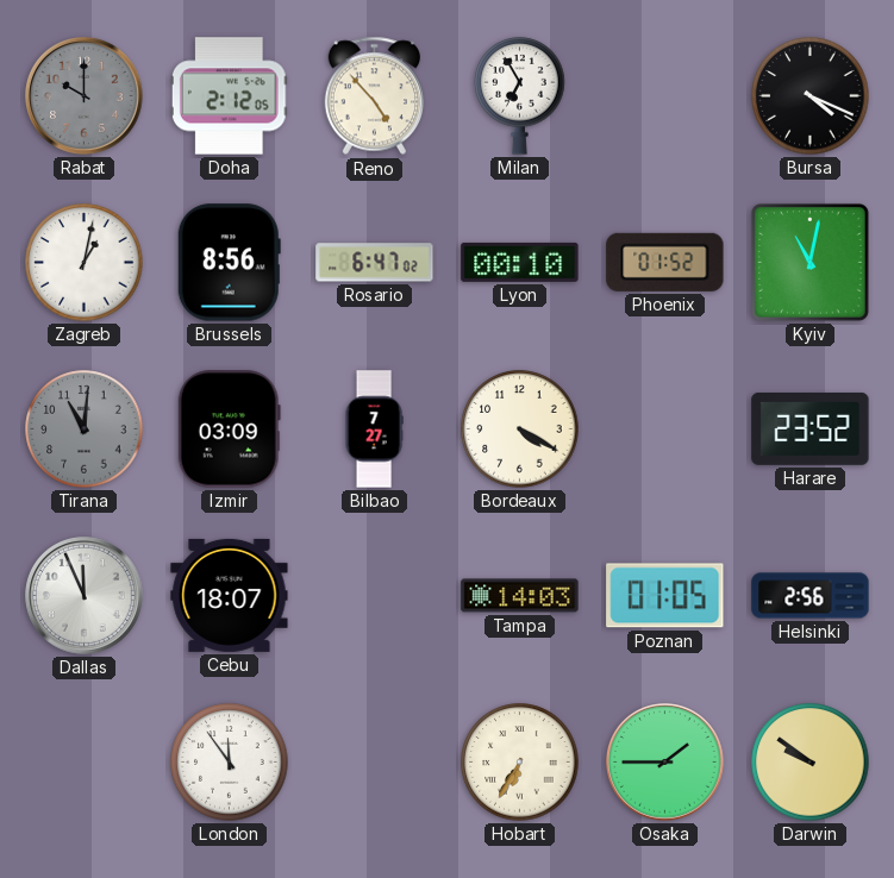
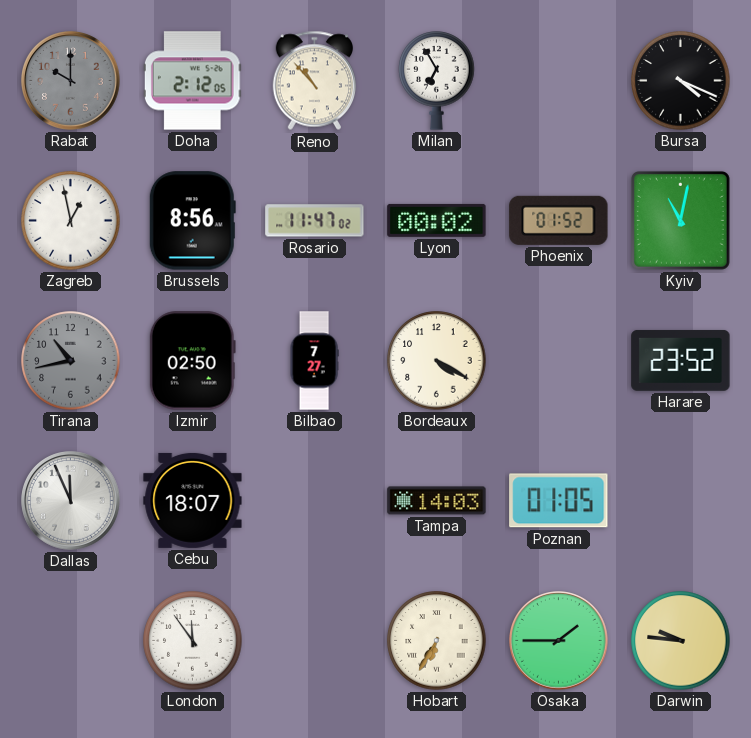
Reno: 4:53 -> 10:53 (314, 81)
Zagreb: 1:02 -> 12:58 (71, 221)
Rosario: 6:47 -> 11:47 (315, 221)
Lyon: 00:10 -> 00:02 (437, 220)
Tirana: 11:01 -> 10:43 (71, 361)
Izmir: 03:09 -> 02:50 (192, 361)
Helsinki: 2:56 -> none (811, 596)
Darwin: 9:51 -> 9:46 (681, 641)
